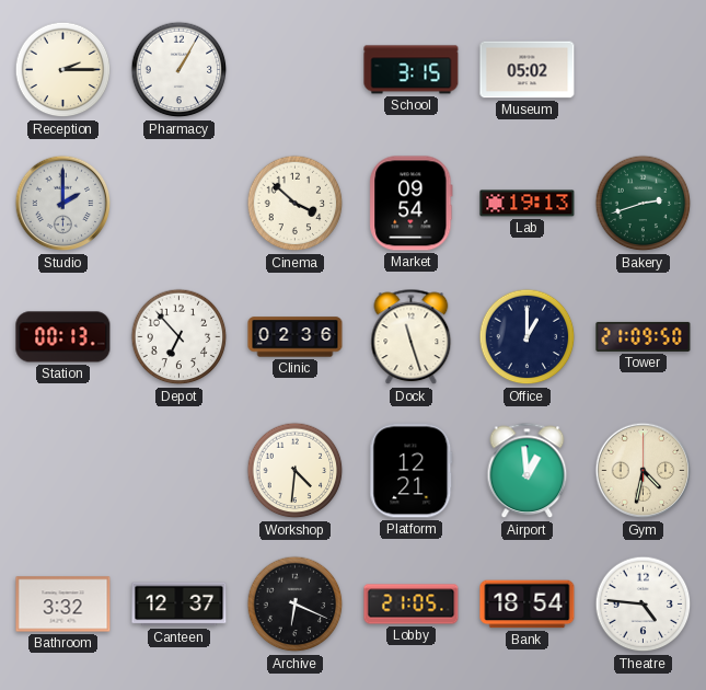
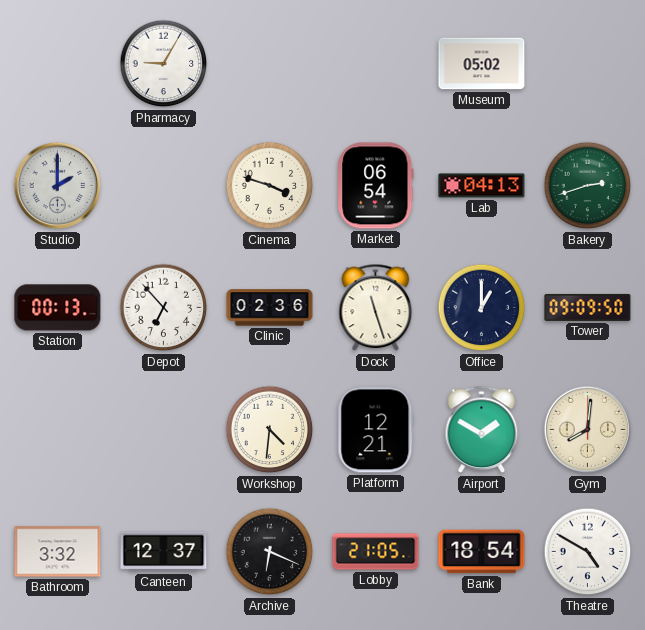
Reception: 2:15 -> none (63, 70)
Pharmacy: 1:05 -> 9:05 (164, 64)
School: 3:15 -> none (412, 70)
Cinema: 3:52 -> 3:48 (270, 186)
Market: 09:54 -> 06:54 (376, 186)
Lab: 19:13 -> 04:13 (482, 186)
Tower: 21:09 -> 09:09 (588, 307)
Airport: 12:59 -> 1:50 (482, 430)
Gym: 4:32 -> 8:01 (588, 430)
Theatre: 4:46 -> 4:50 (588, 552)
